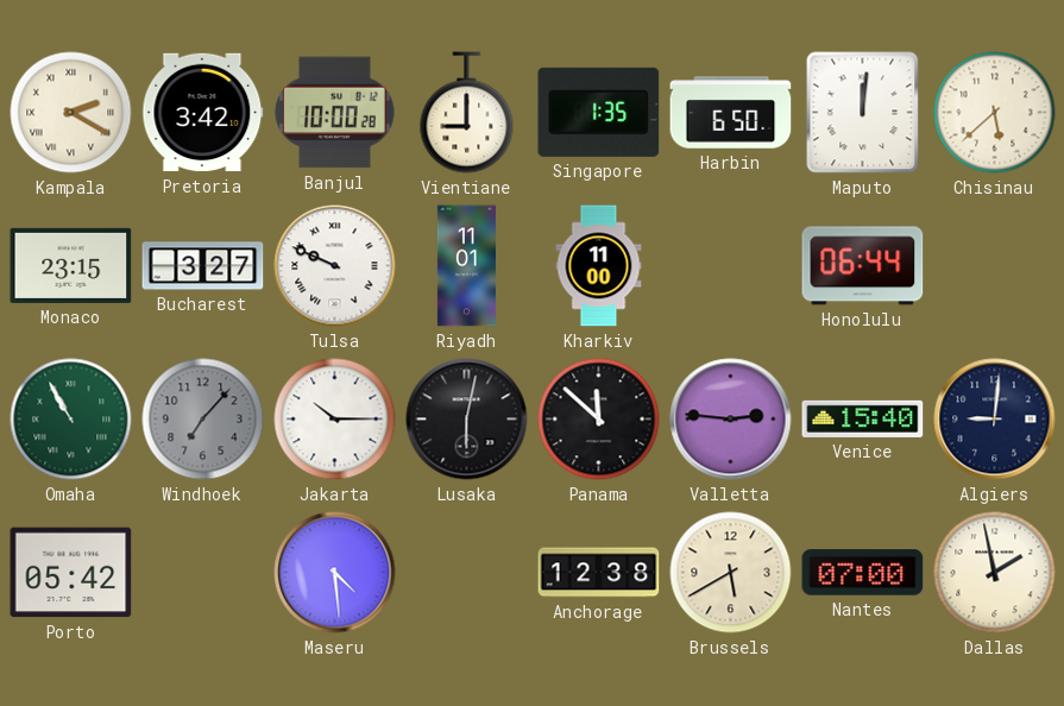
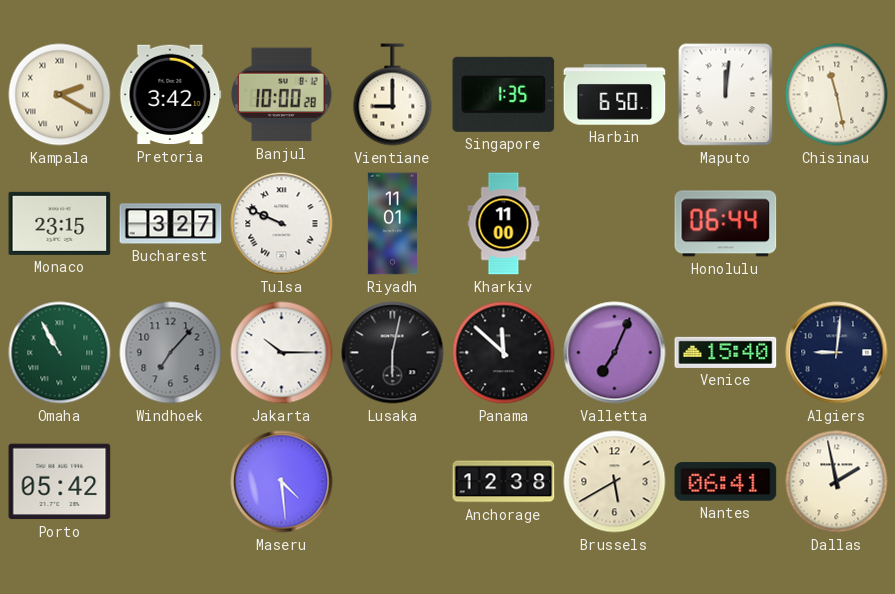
Chisinau: 5:38 -> 11:28 (837, 95)
Valletta: 2:46 -> 7:04 (615, 353)
Nantes: 07:00 -> 06:41 (726, 482)
